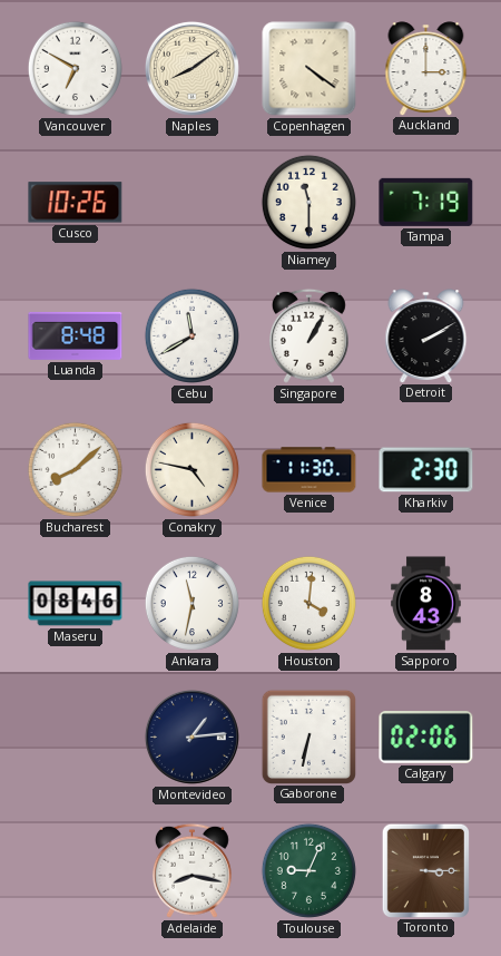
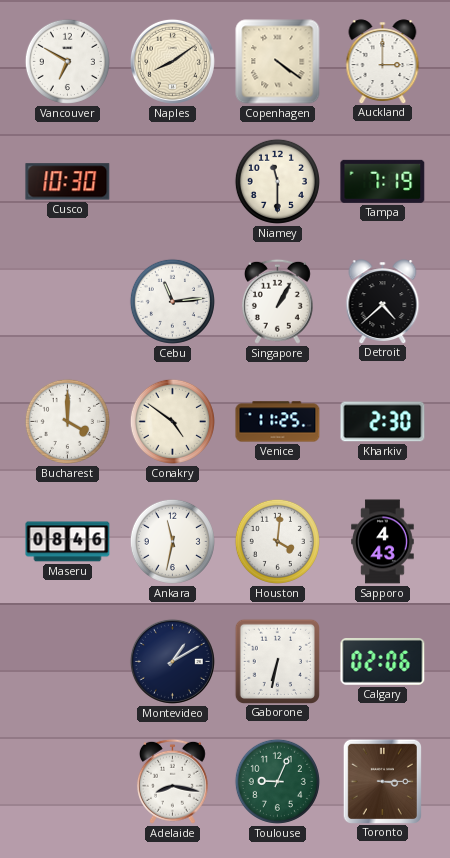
Cusco: 10:26 -> 10:30 (68, 182)
Luanda: 8:48 -> none (76, 335)
Cebu: 11:40 -> 11:14 (172, 301)
Detroit: 2:10 -> 4:38 (383, 301)
Bucharest: 8:08 -> 4:00 (67, 421)
Conakry: 4:47 -> 4:51 (172, 421)
Venice: 11:30 -> 11:25 (278, 422)
Sapporo: 8:43 -> 4:43 (383, 542)
Montevideo: 1:14 -> 1:10 (172, 661)
